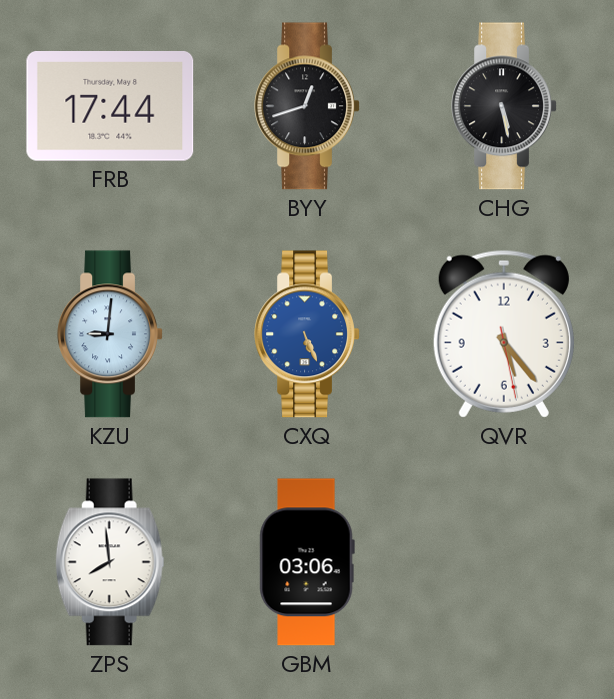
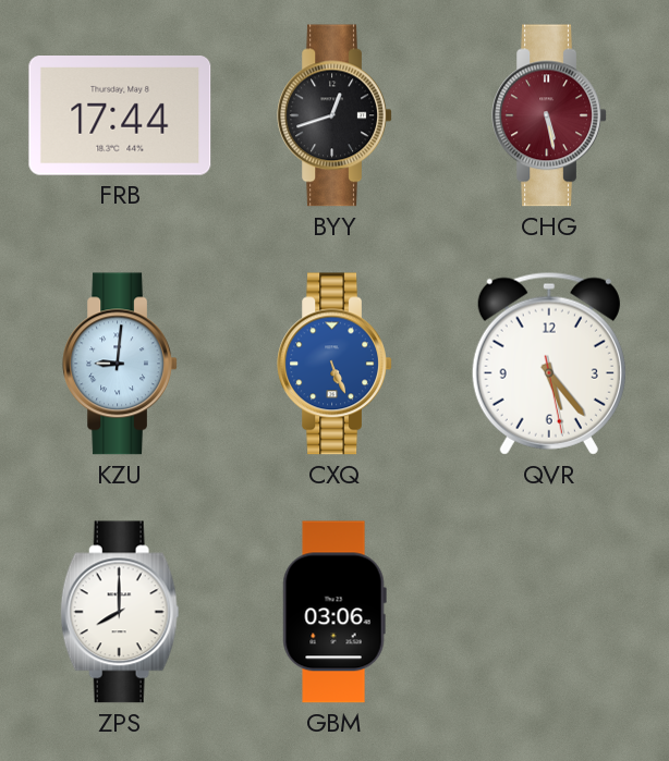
CHG dial: black -> burgundy (549, 115)
ZPS: 7:59 -> 8:00 (120, 612)
